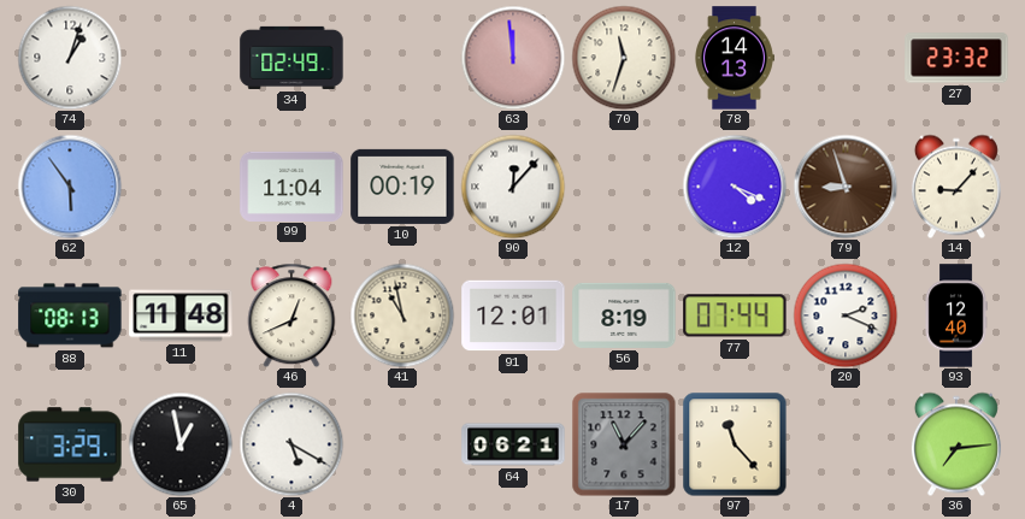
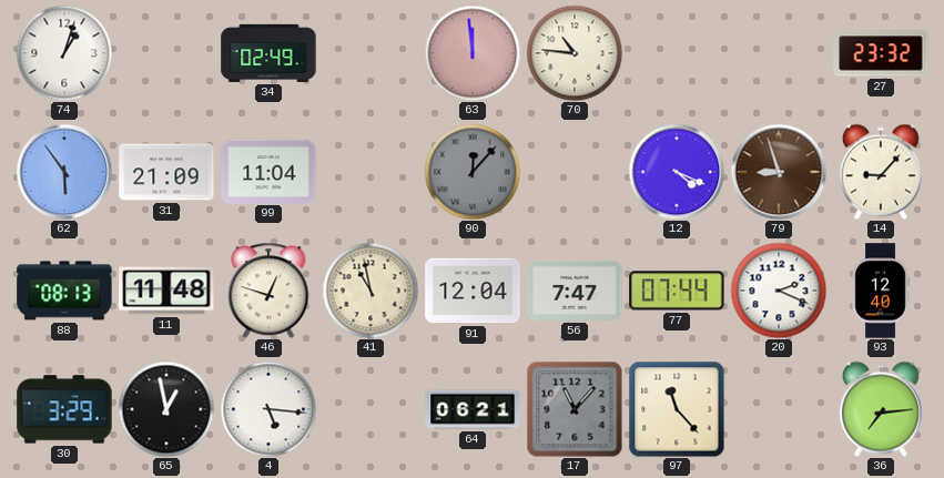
70: 11:33 -> 10:46 (575, 53)
78: 14:13 -> none (735, 58)
31: none -> 21:09 (166, 172)
10: 00:19 -> none (402, 187)
90 dial: white -> grey (473, 172)
46: 12:41 -> 12:48 (268, 291)
91: 12:01 -> 12:04 (473, 291)
56: 8:19 -> 7:47 (575, 291)
4: 5:20 -> 5:16 (268, 409)
